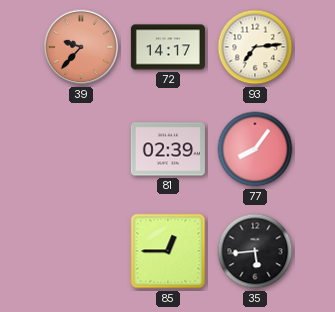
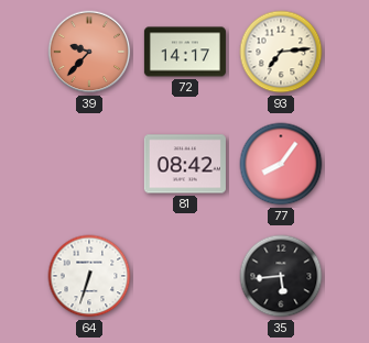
81: 02:39 -> 08:42 (185, 164)
64: none -> 6:33 (89, 276)
85: 12:45 -> none (168, 251)
